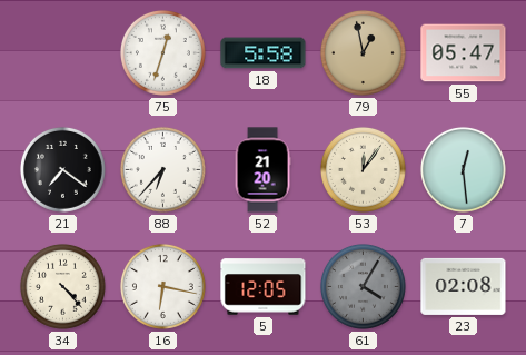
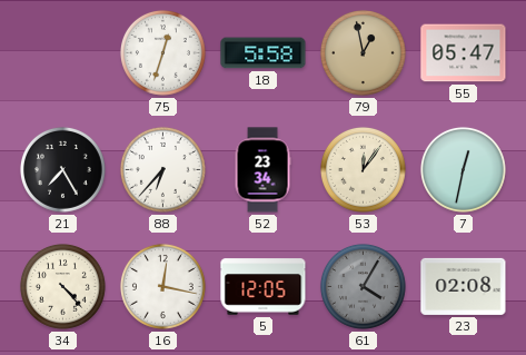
21: 7:21 -> 7:25 (62, 169)
52: 21:20 -> 23:34 (262, 170)
7: 12:29 -> 12:32 (463, 169)
16: 6:17 -> 12:17 (162, 286)
